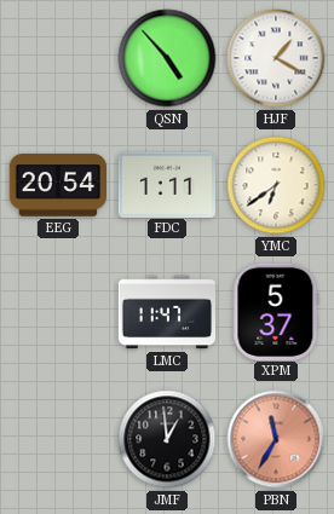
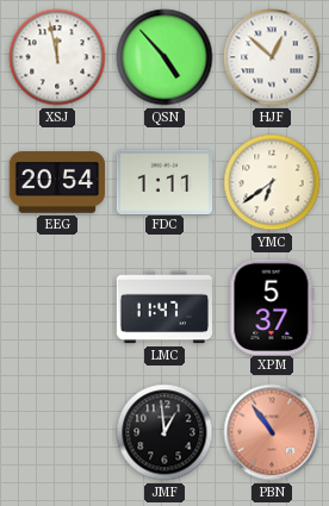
XSJ: none -> 11:58 (57, 57)
HJF: 1:20 -> 12:52 (272, 57)
PBN: 11:35 -> 10:54 (272, 432)
